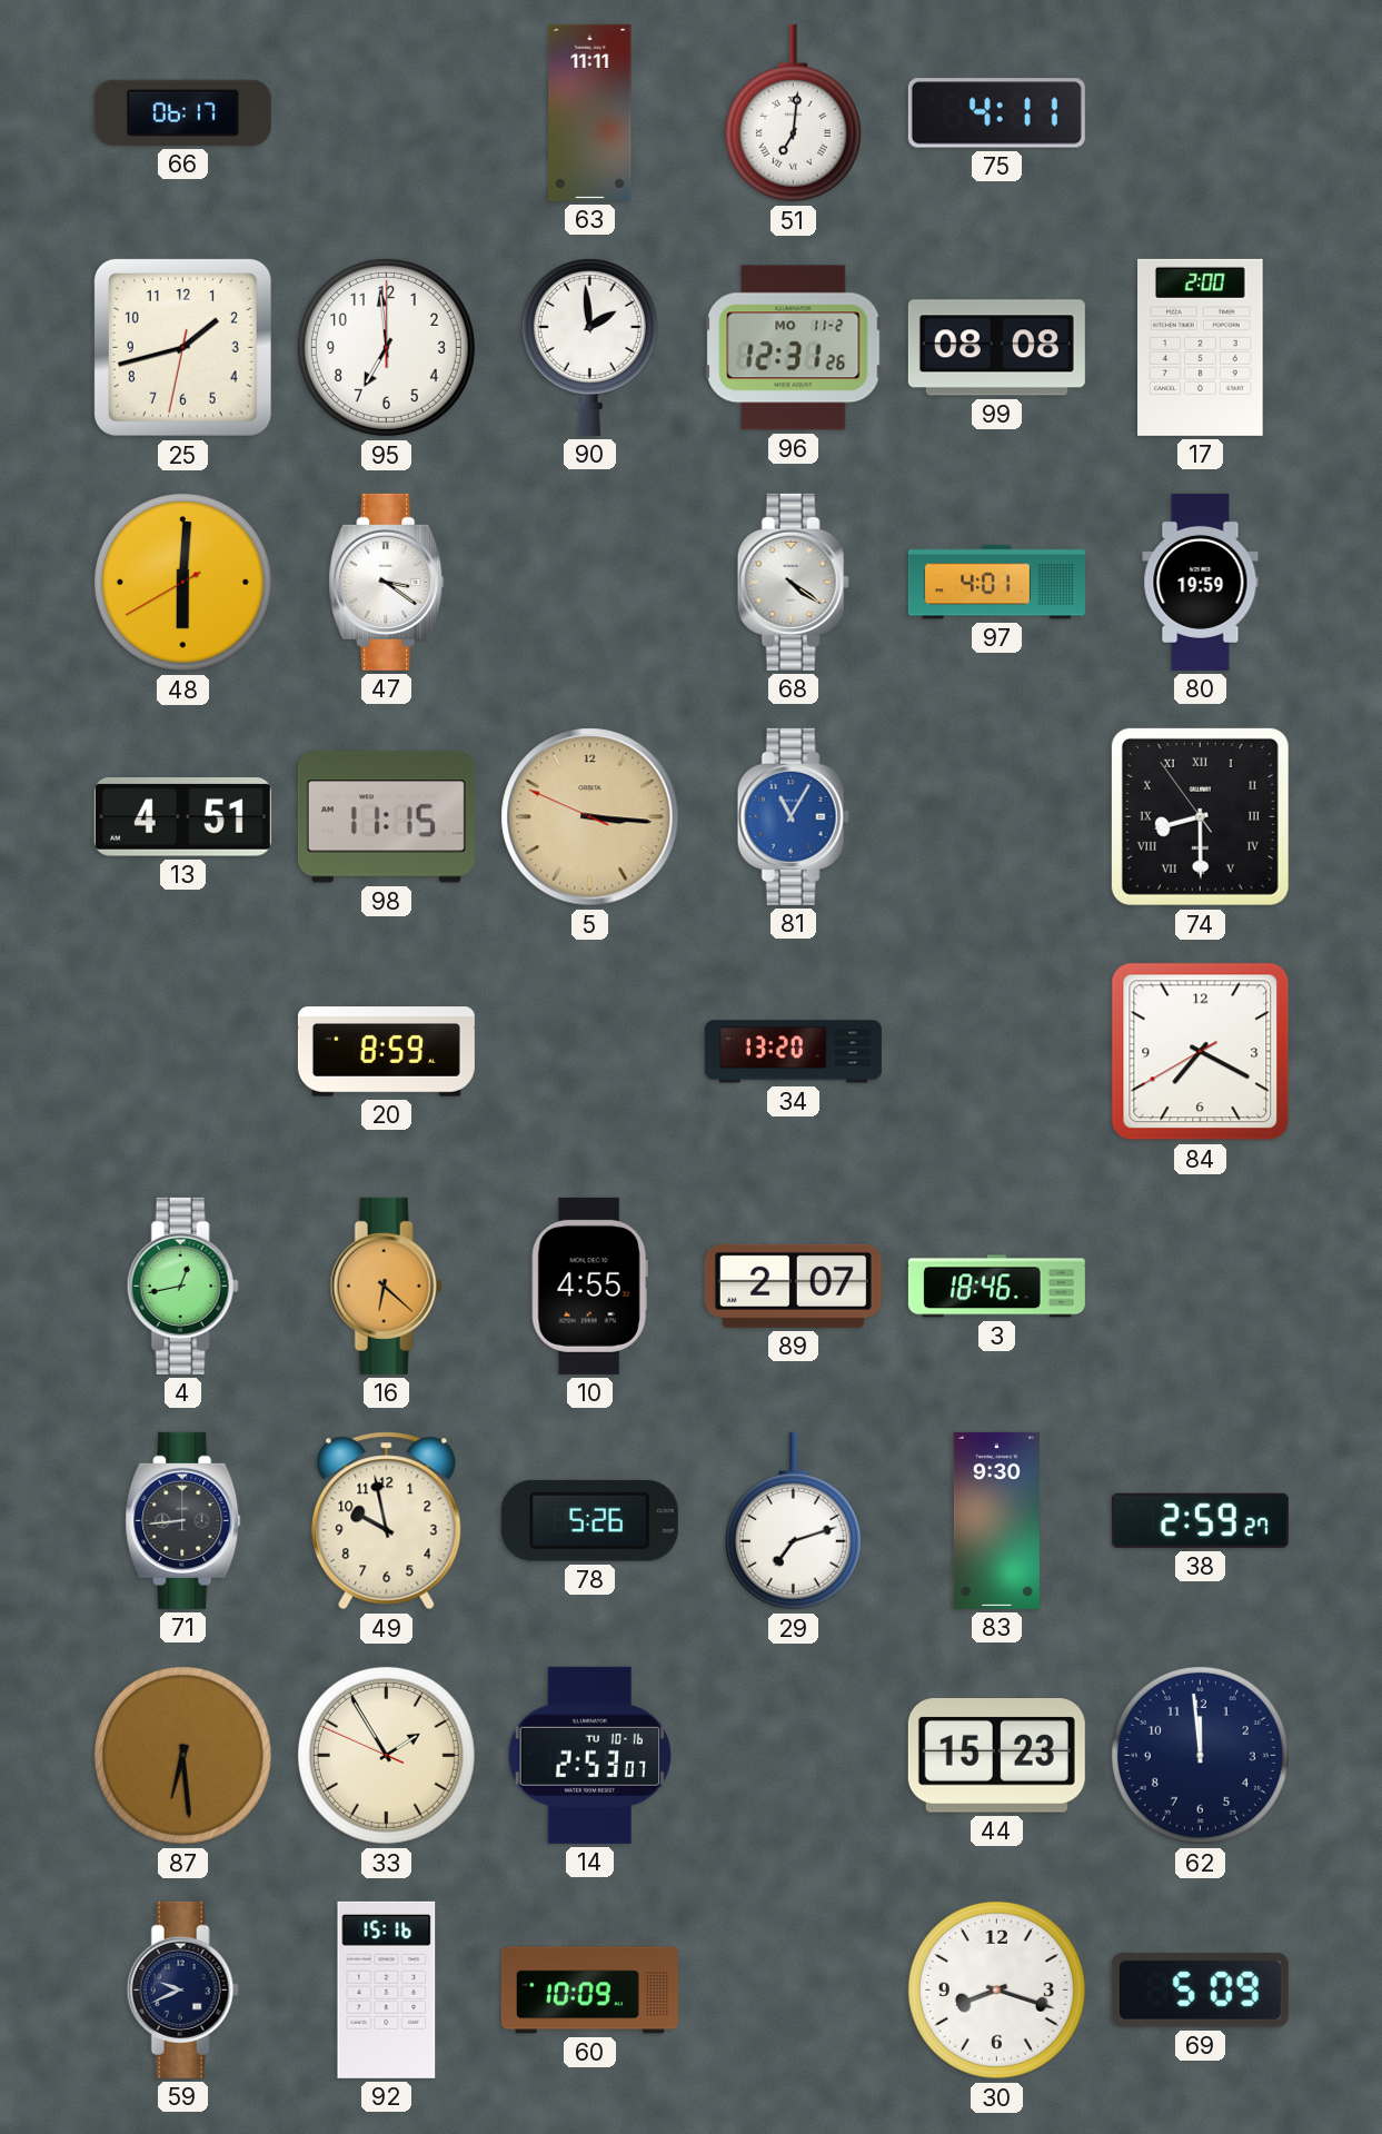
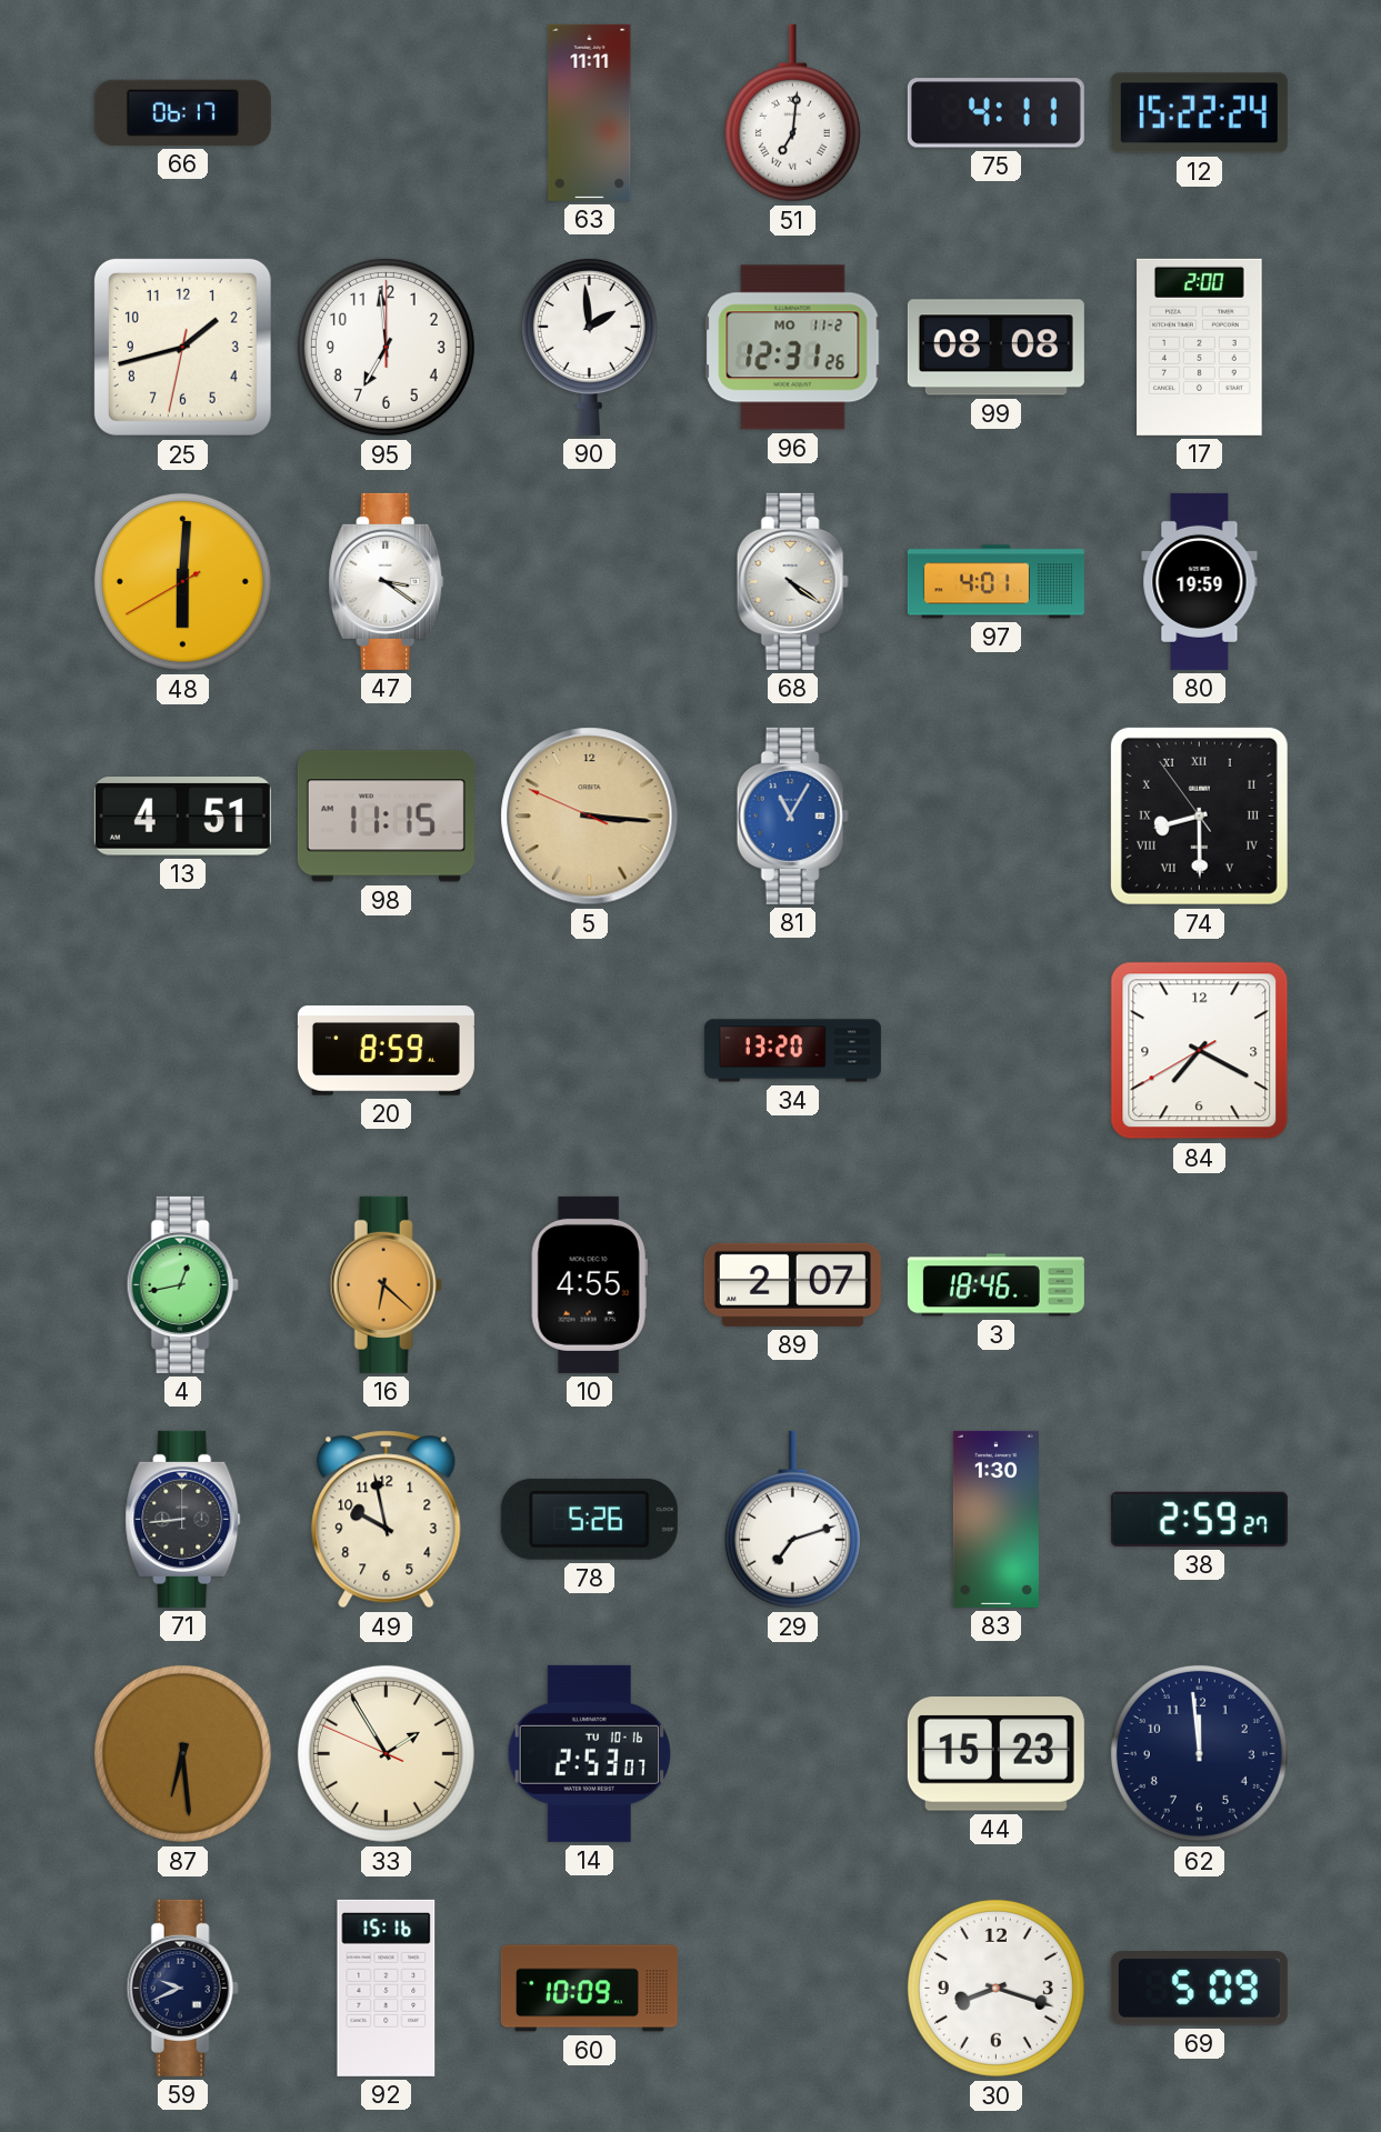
12: none -> 15:22 (1199, 113)
83: 9:30 -> 1:30 (995, 1519)
